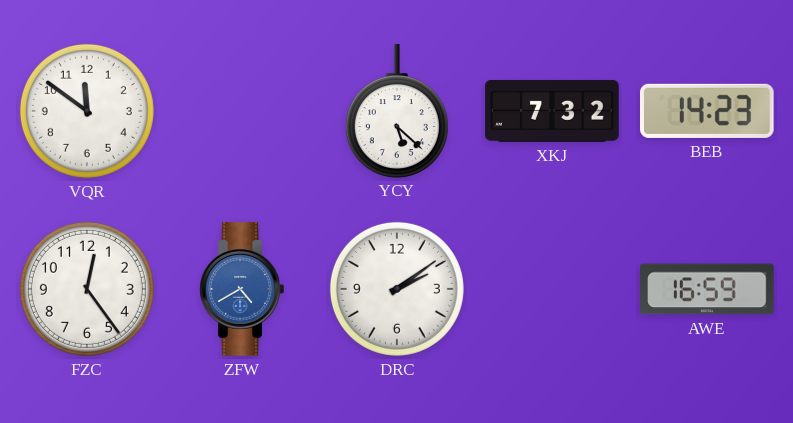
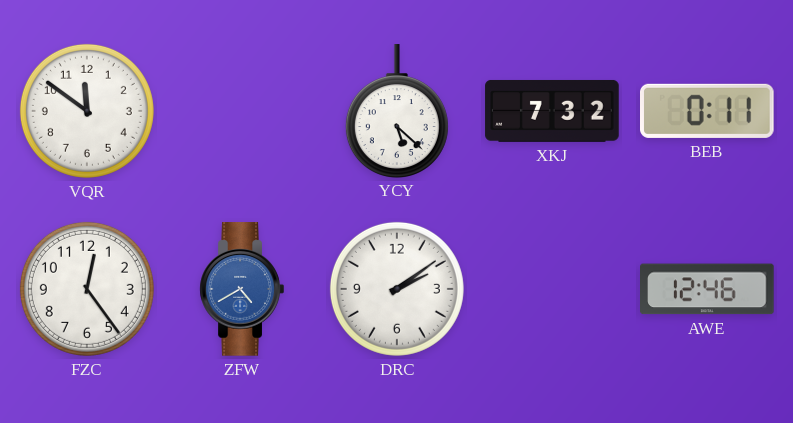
BEB: 14:23 -> 0:11 (708, 111)
AWE: 16:59 -> 12:46 (708, 289)
